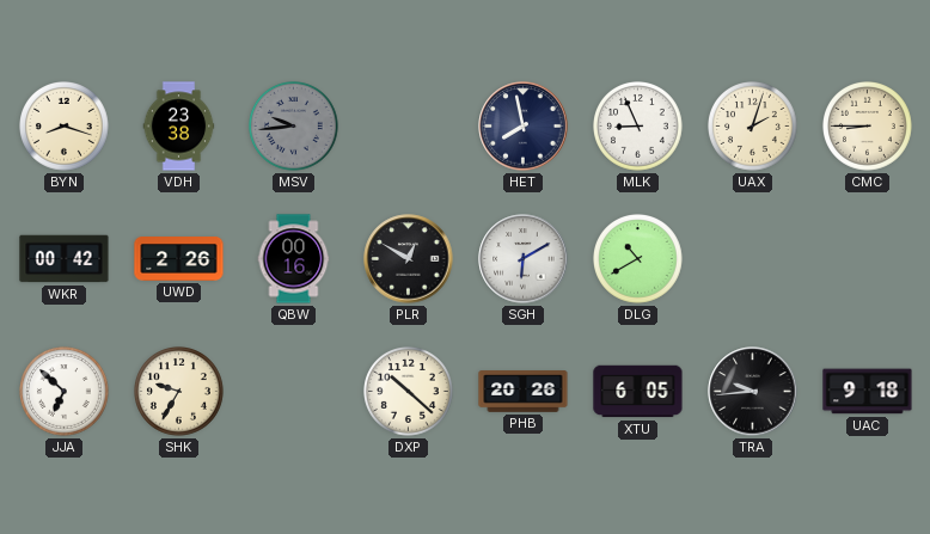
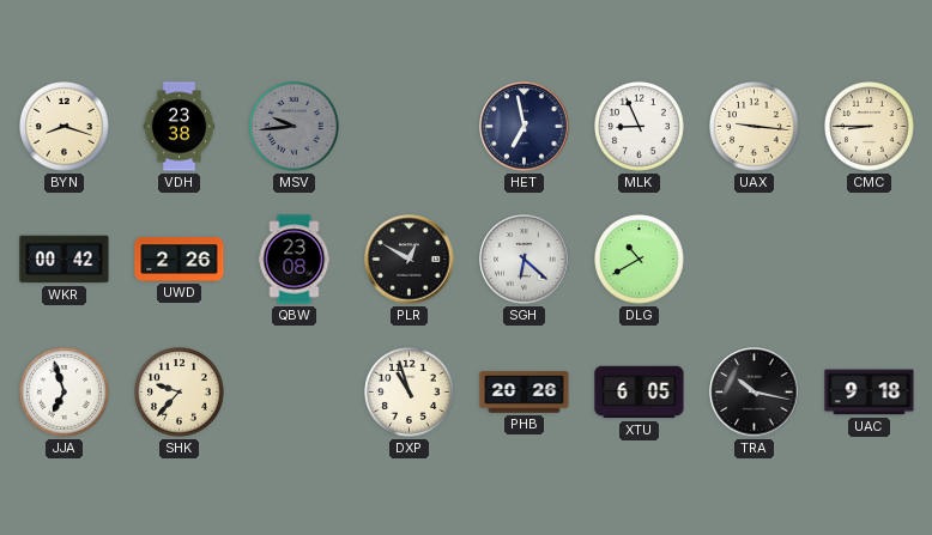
HET: 7:58 -> 6:58 (525, 127)
UAX: 2:03 -> 9:16 (755, 127)
QBW: 00:16 -> 23:08 (295, 260)
SGH: 6:10 -> 6:22 (525, 260)
JJA: 6:52 -> 6:57 (65, 393)
SHK: 9:35 -> 9:37 (180, 393)
DXP: 10:22 -> 10:57 (410, 393)
TRA: 9:44 -> 10:17 (755, 393)
